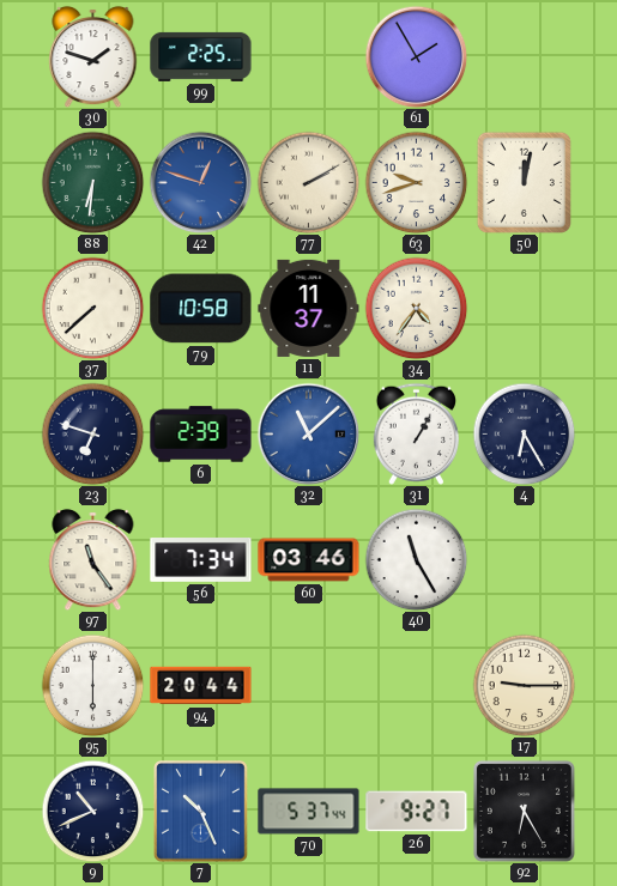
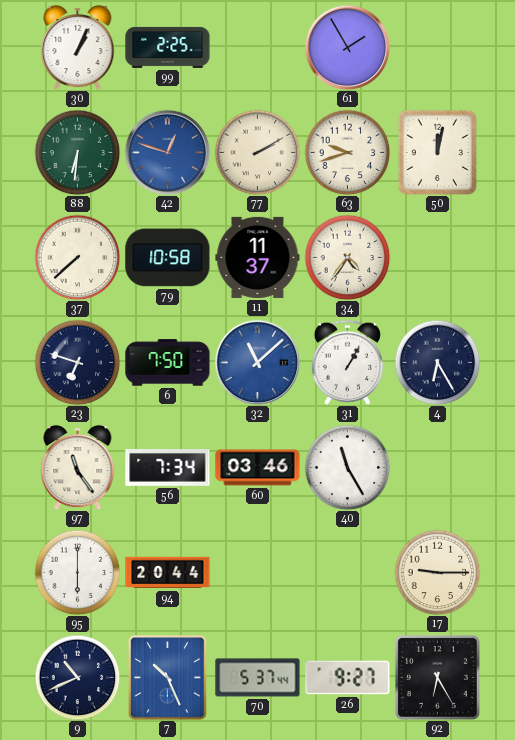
30: 1:48 -> 1:04 (78, 47)
6: 2:39 -> 7:50 (168, 363)
